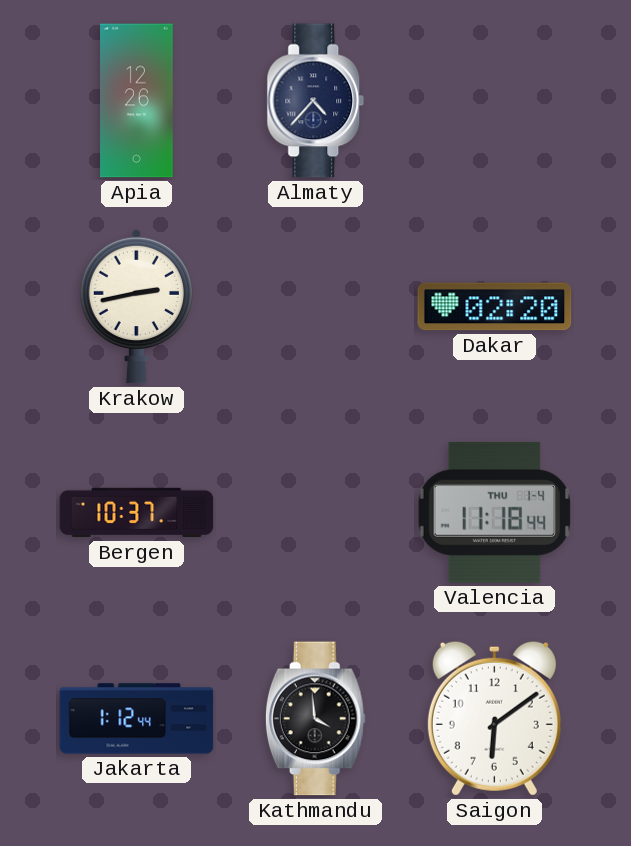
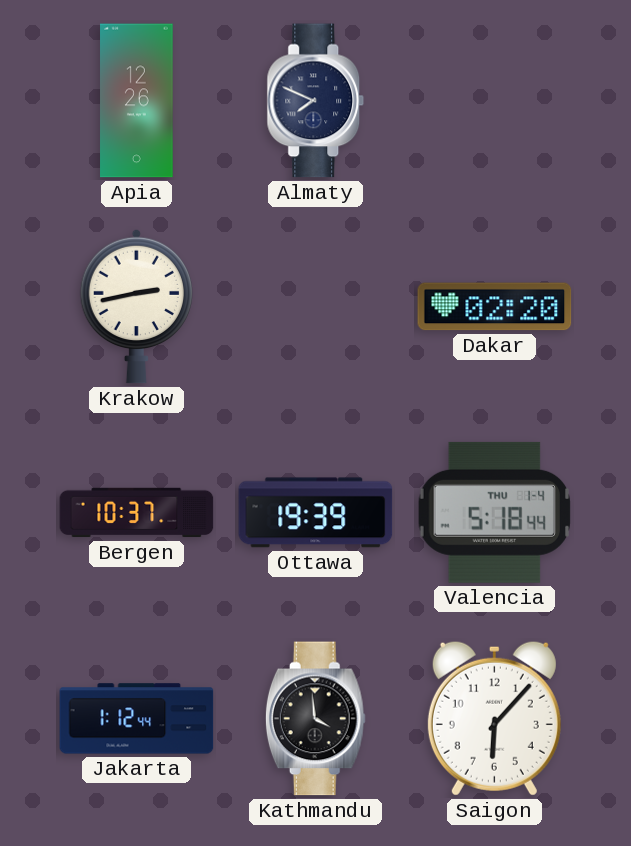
Almaty: 4:37 -> 7:49 (316, 101)
Ottawa: none -> 19:39 (316, 513)
Valencia: 11:18 -> 5:18 (494, 512)
Saigon: 6:09 -> 6:07 (494, 718)
